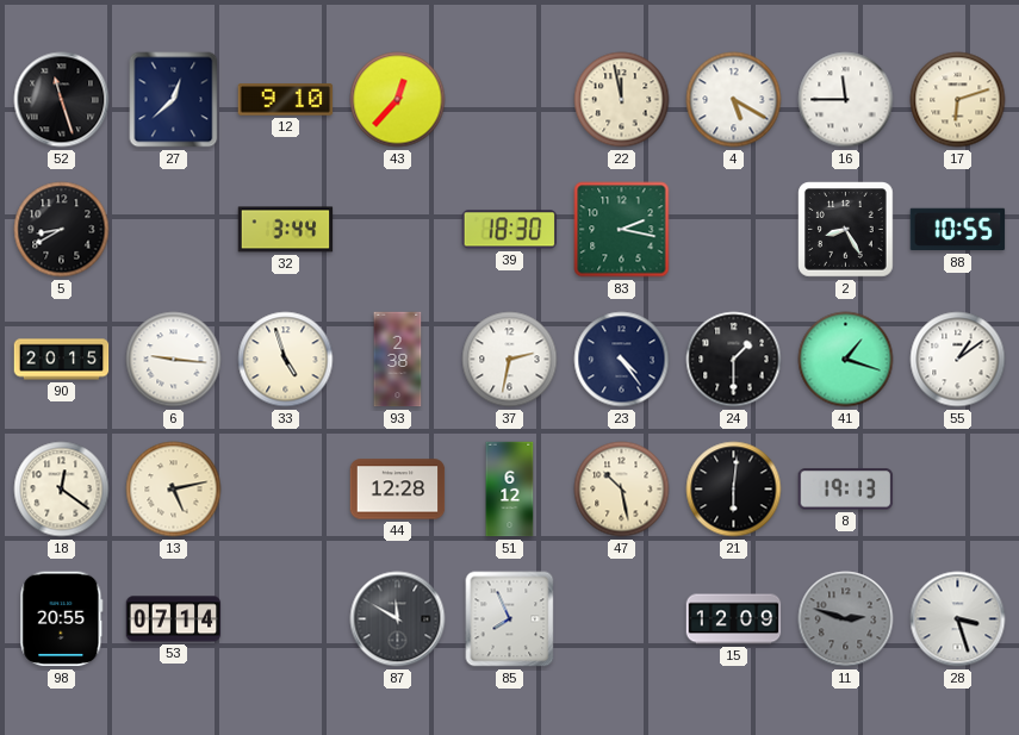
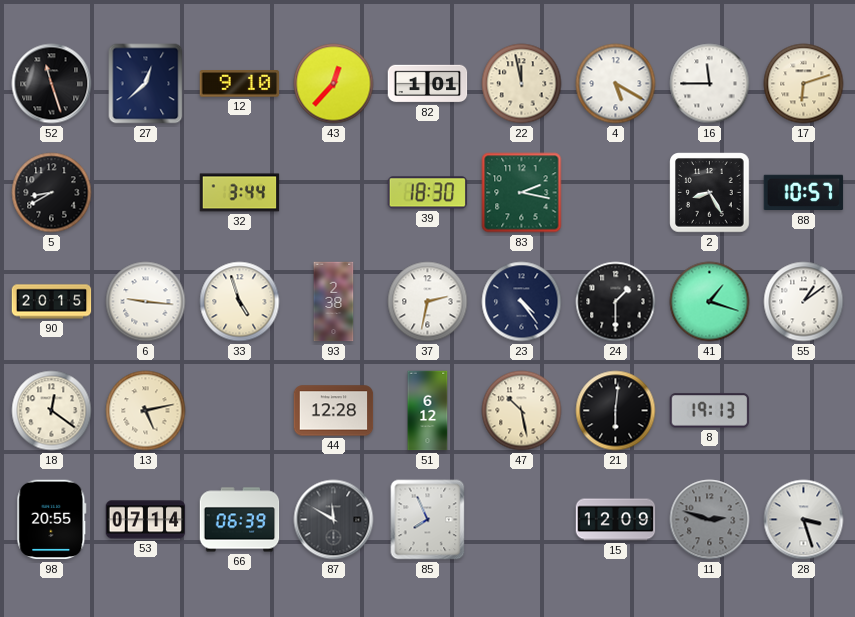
82: none -> 1:01 (428, 84)
88: 10:55 -> 10:57 (804, 193)
66: none -> 06:39 (240, 520)
